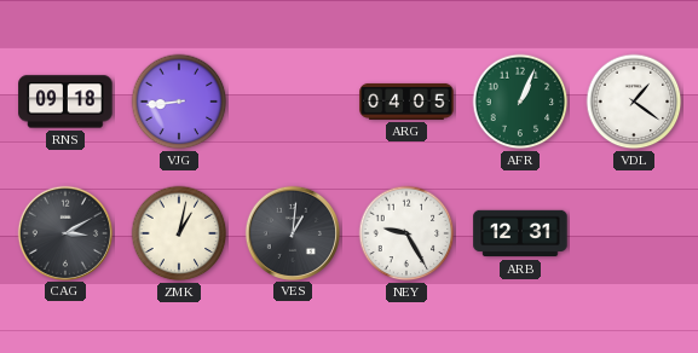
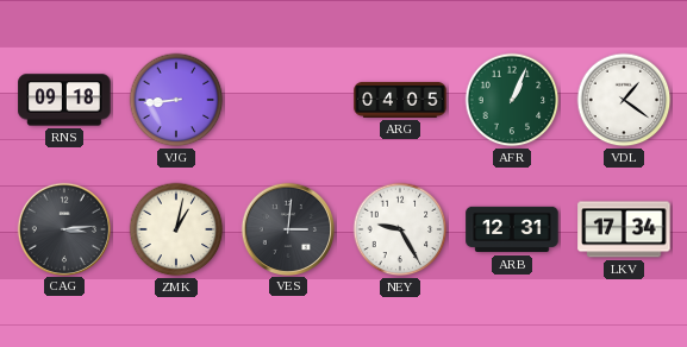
CAG: 3:10 -> 3:14 (63, 228)
VES: 1:01 -> 3:01 (287, 228)
LKV: none -> 17:34 (624, 229)
